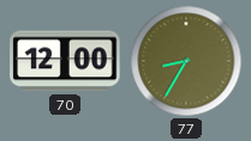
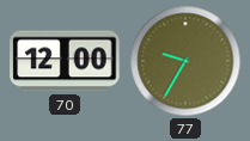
77: 8:35 -> 9:35 (185, 61)
